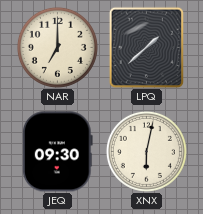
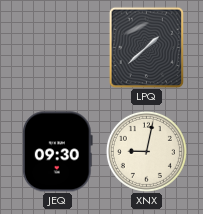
NAR: 7:00 -> none (57, 47)
XNX: 6:02 -> 9:02 (146, 151)
